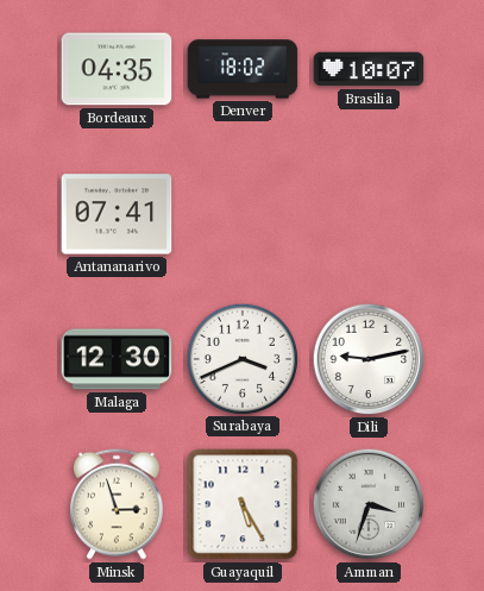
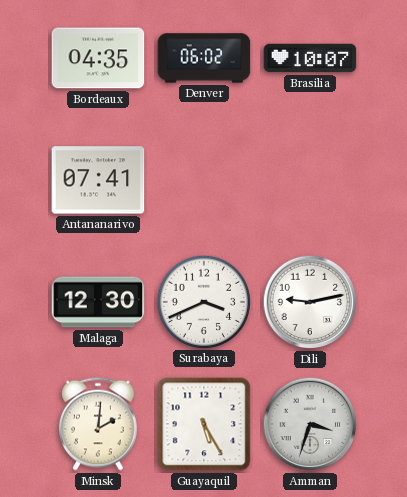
Denver: 18:02 -> 06:02 (204, 58)
Minsk: 2:57 -> 2:01 (98, 424)
